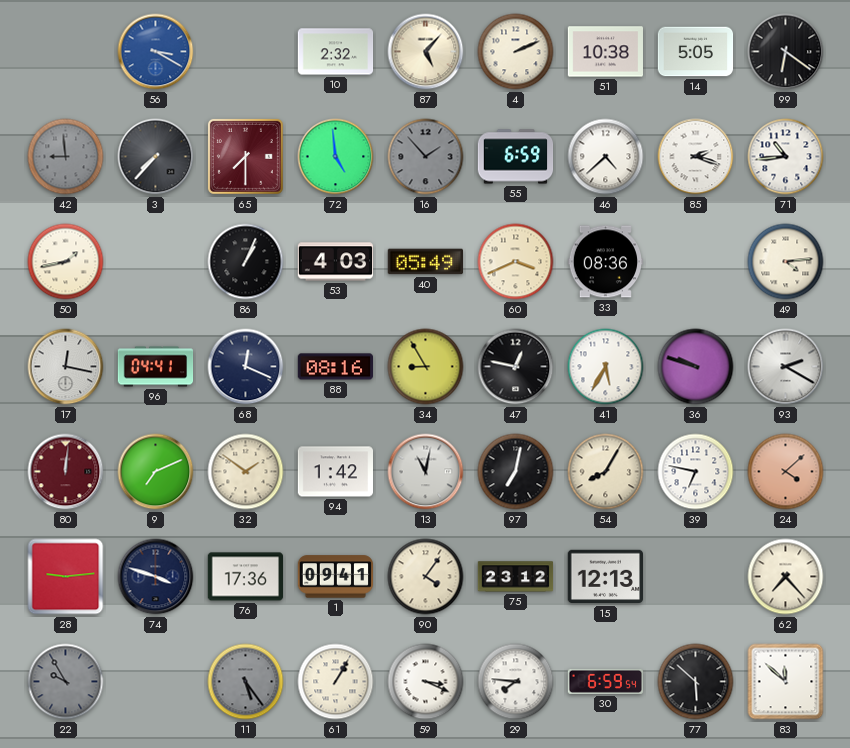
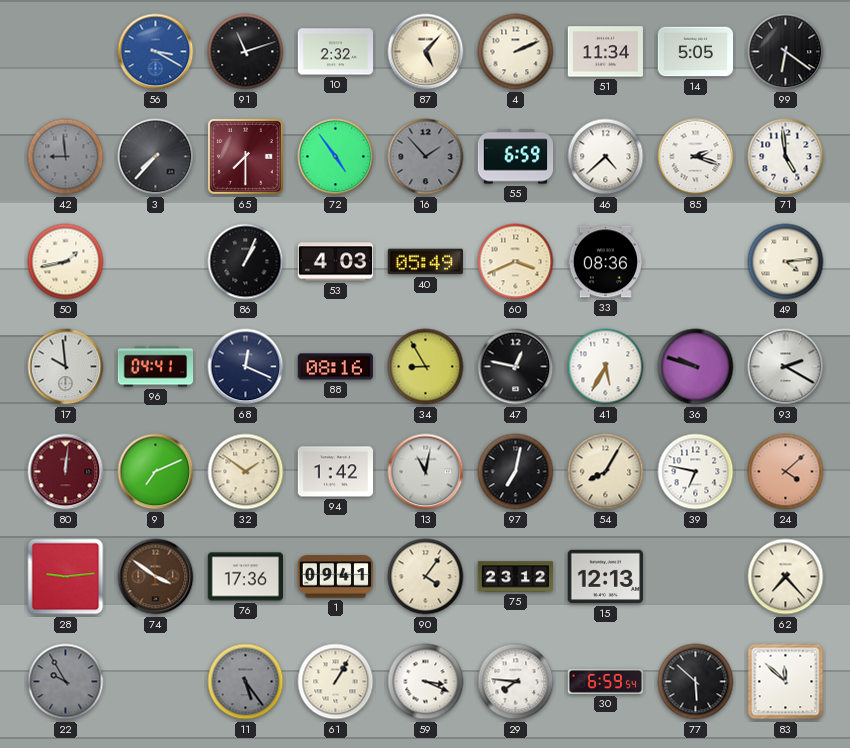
91: none -> 11:12 (246, 52)
51: 10:38 -> 11:34 (606, 52)
72: 4:59 -> 4:54 (336, 157)
71: 10:44 -> 4:59 (786, 157)
17: 12:17 -> 9:59 (66, 367)
74: 3:48 -> 3:51 (156, 577)
74 dial: navy -> brown (156, 577)
